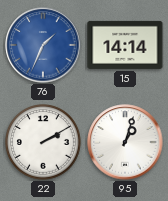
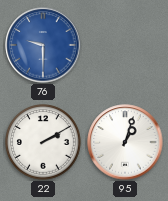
76: 1:34 -> 9:30 (43, 45)
15: 14:14 -> none (125, 45)
